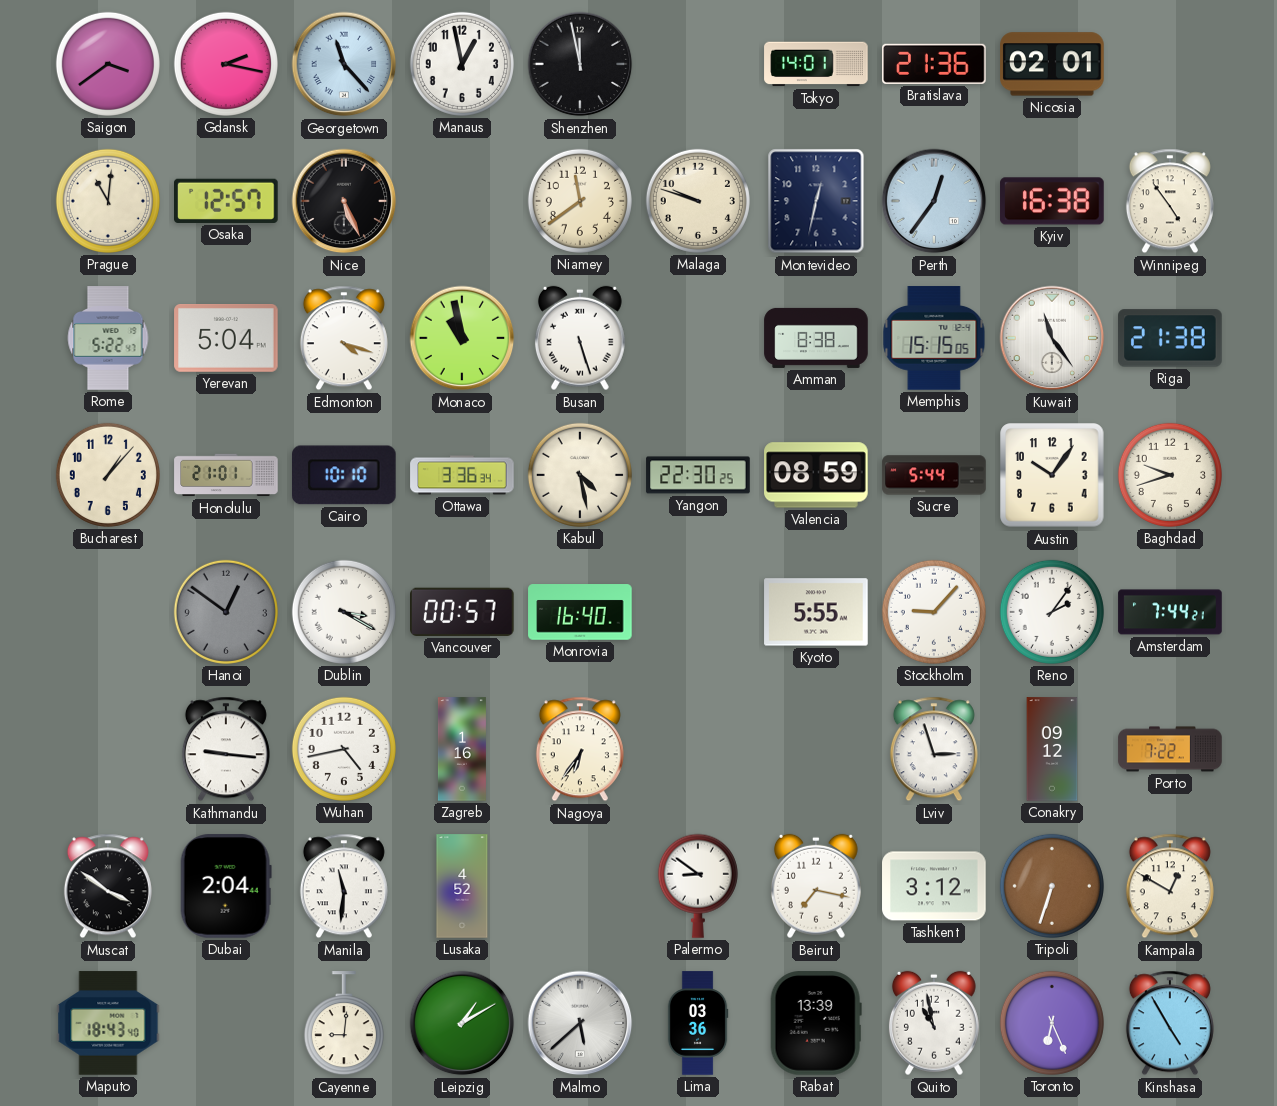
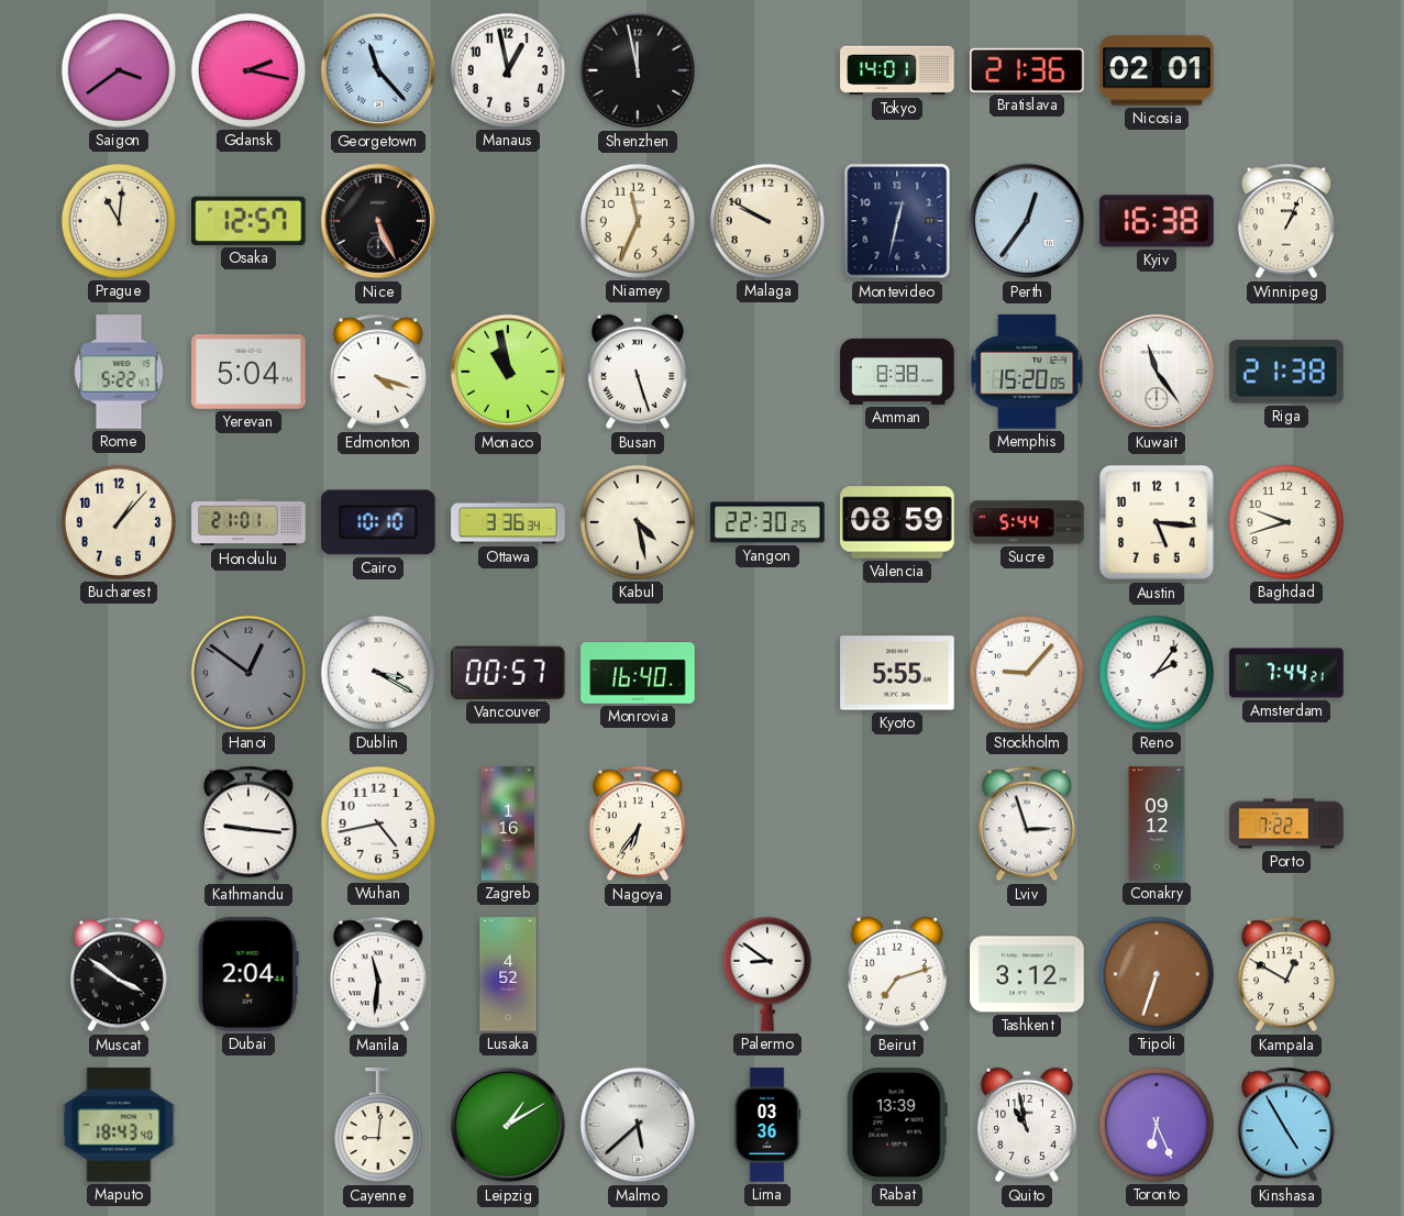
Niamey: 11:39 -> 11:34 (638, 221)
Malaga: 9:48 -> 9:50 (767, 221)
Winnipeg: 4:54 -> 1:04 (1286, 221)
Memphis: 15:15 -> 15:20 (1027, 372)
Austin: 10:06 -> 5:16 (1157, 522)
Beirut: 7:17 -> 7:12 (897, 974)
